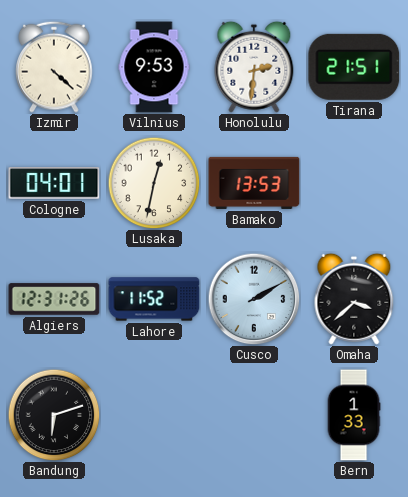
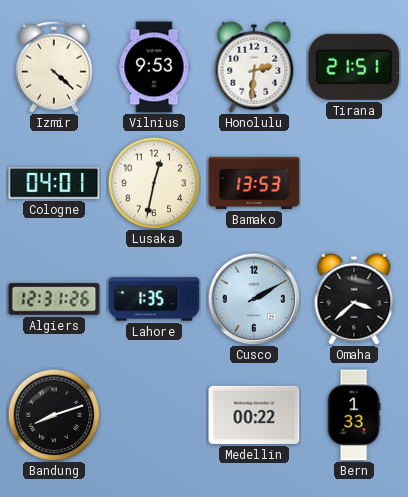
Lahore: 11:52 -> 1:35 (154, 299)
Bandung: 6:12 -> 8:12 (54, 415)
Medellin: none -> 00:22 (254, 415)
